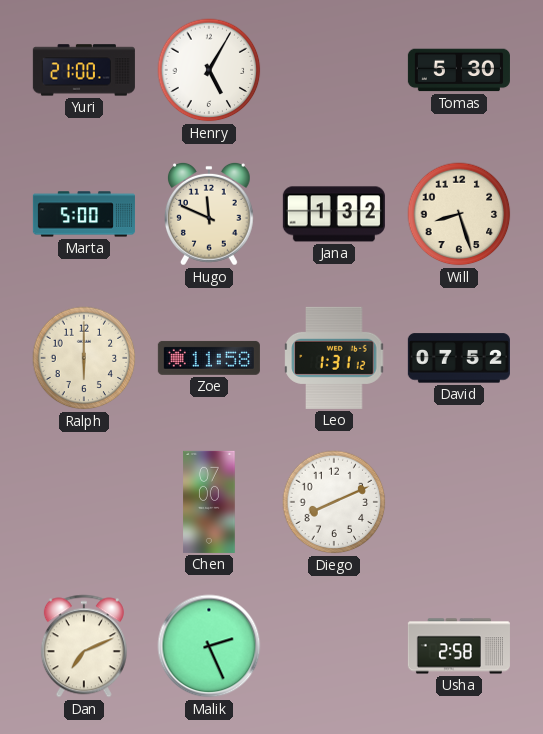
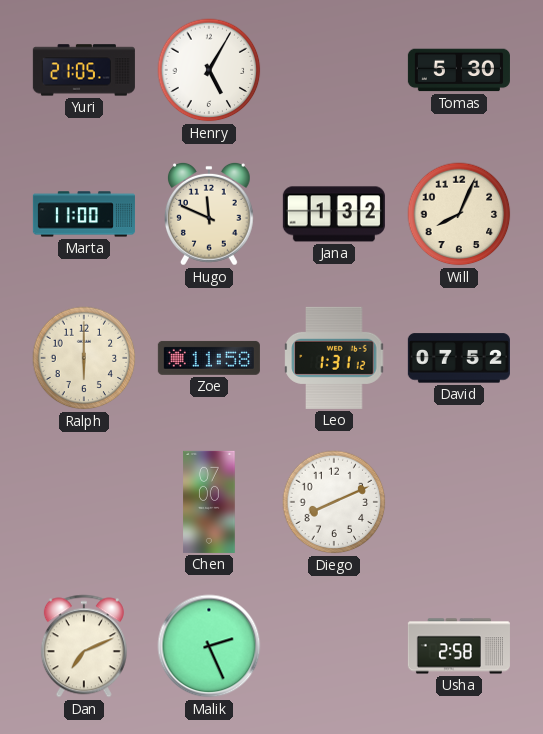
Yuri: 21:00 -> 21:05 (84, 70)
Marta: 5:00 -> 11:00 (84, 214)
Will: 8:27 -> 8:04 (459, 214)
